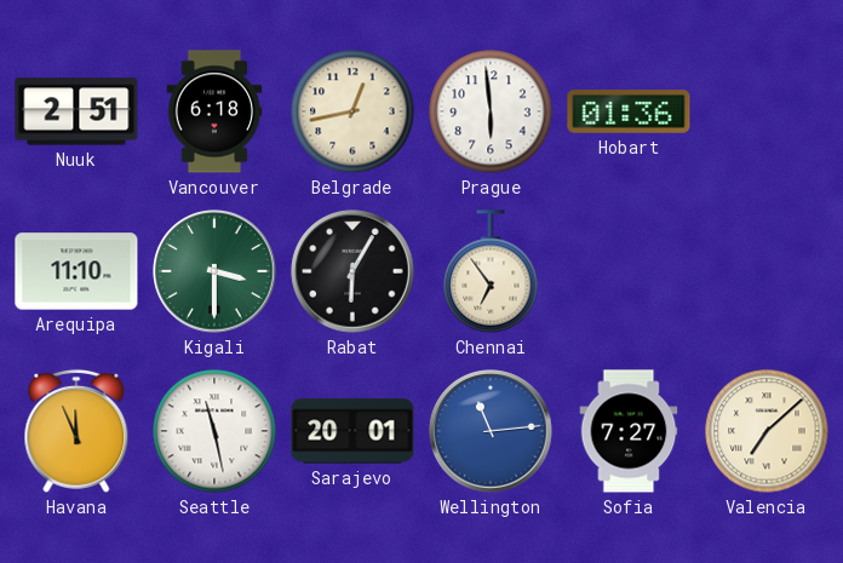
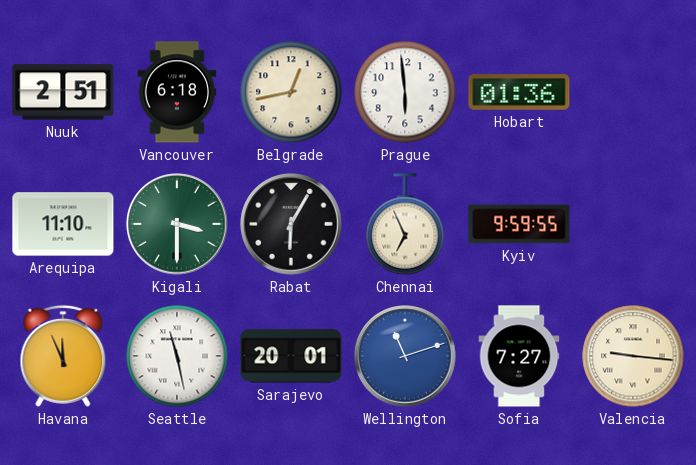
Chennai: 6:54 -> 6:56 (405, 224)
Kyiv: none -> 9:59 (519, 224)
Wellington: 11:14 -> 11:12 (405, 356)
Valencia: 7:08 -> 9:16 (633, 356)
